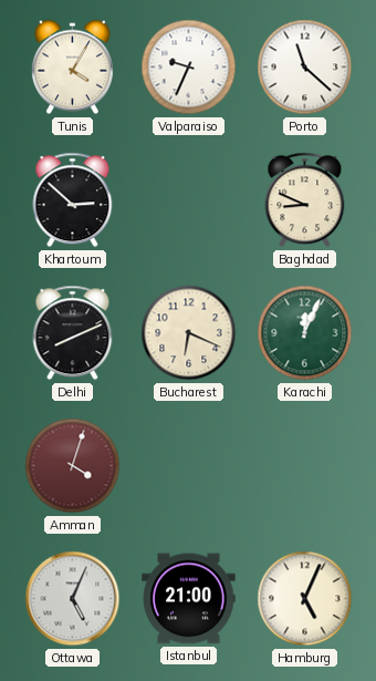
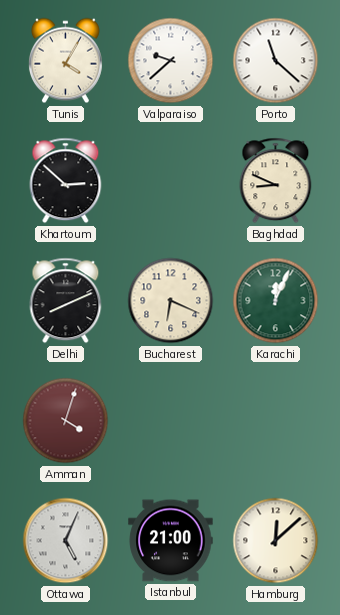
Valparaiso: 9:34 -> 9:38 (171, 61)
Hamburg: 5:04 -> 12:08 (276, 541)
